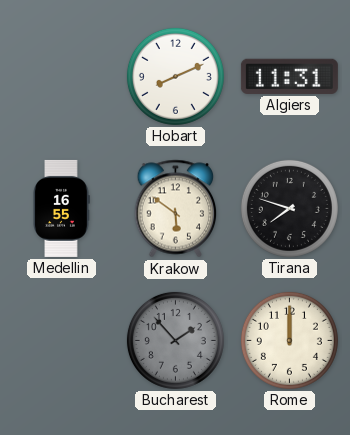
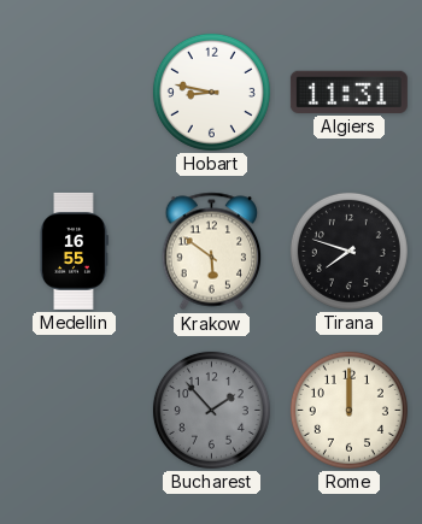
Hobart: 8:11 -> 8:47 (211, 92)
